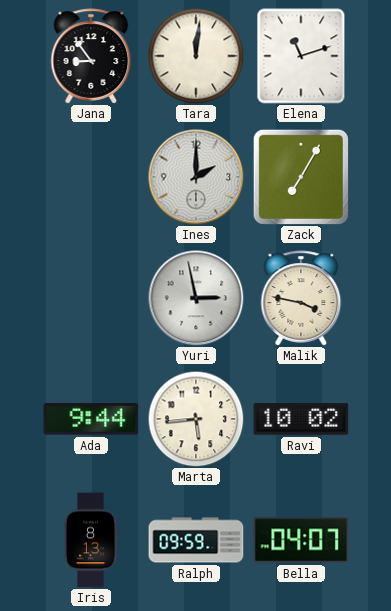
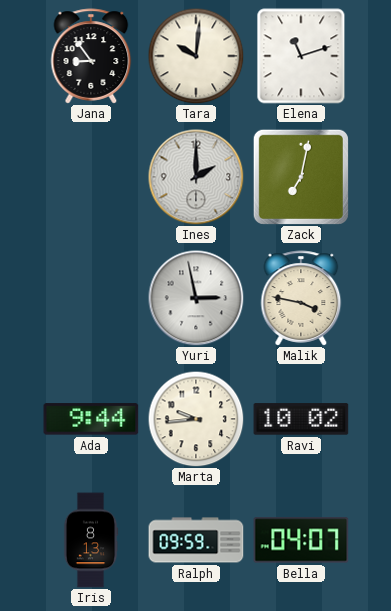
Tara: 12:01 -> 10:01 (196, 56)
Zack: 7:05 -> 7:02 (301, 177)
Marta: 5:44 -> 9:44 (196, 419)
